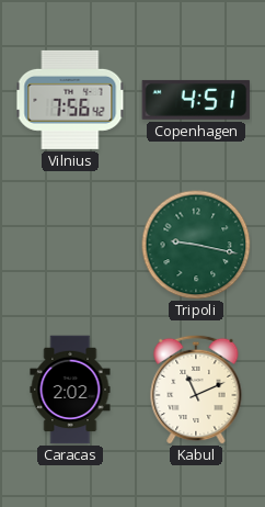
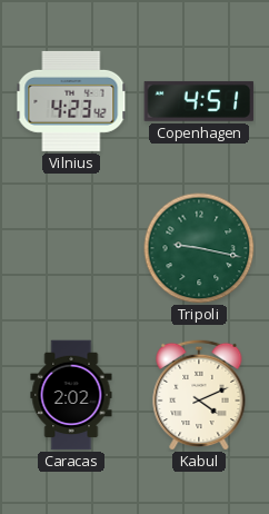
Vilnius: 7:56 -> 4:23 (71, 101)
Kabul: 11:11 -> 4:11 (199, 395)
